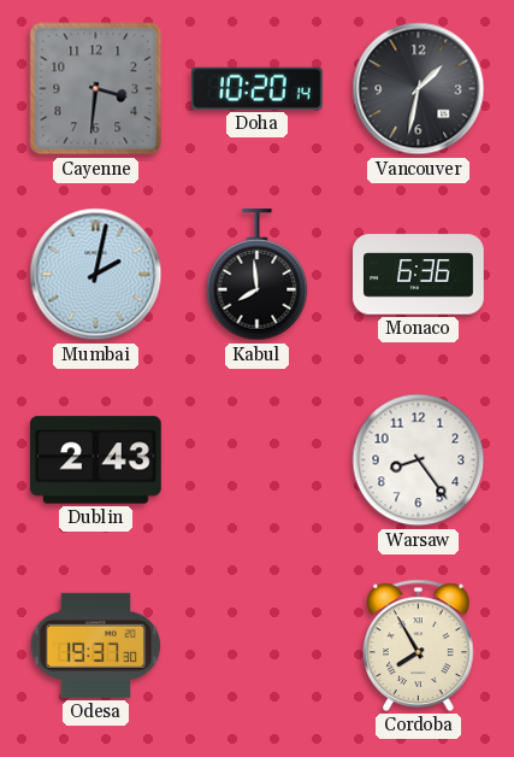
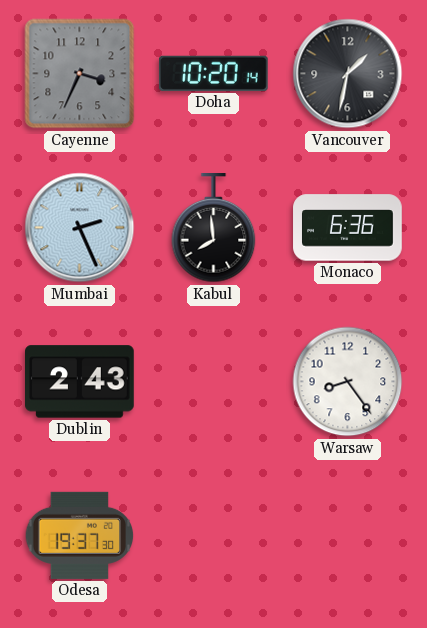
Cayenne: 3:31 -> 3:34 (80, 74)
Mumbai: 2:02 -> 2:26 (80, 228)
Cordoba: 7:55 -> none (419, 645)
